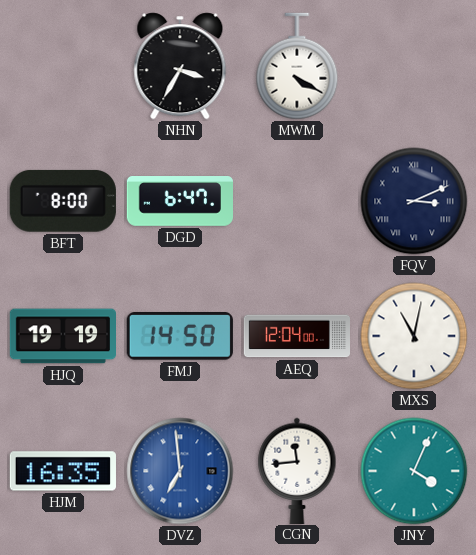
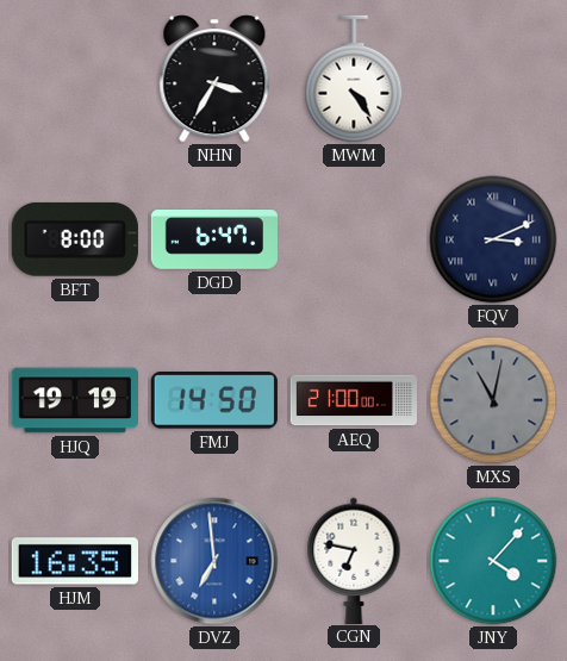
MWM: 4:20 -> 4:24 (354, 79)
AEQ: 12:04 -> 21:00 (353, 400)
MXS dial: white -> grey (493, 400)
CGN: 11:44 -> 6:47 (354, 560)
JNY: 4:04 -> 4:07 (493, 561)
